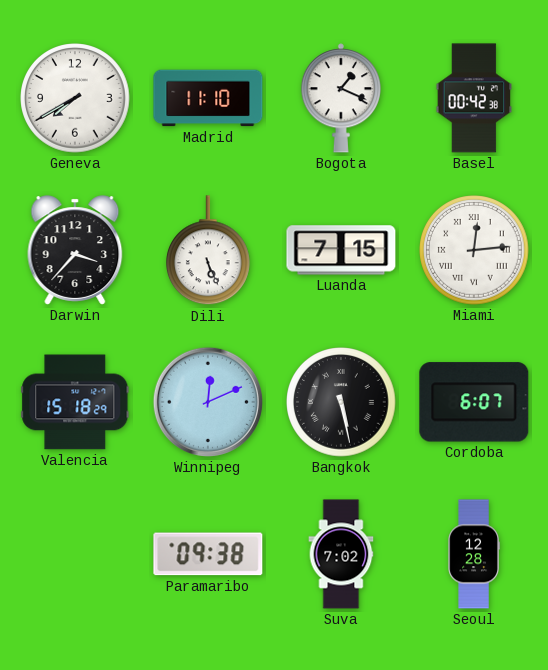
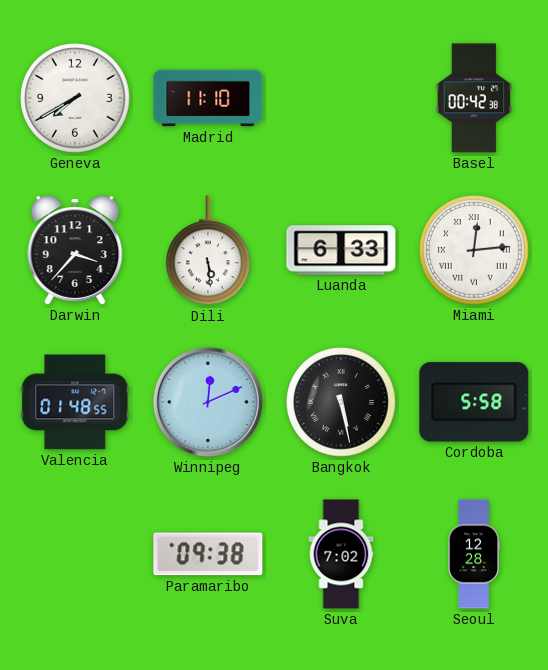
Bogota: 1:19 -> none (341, 98)
Dili: 5:26 -> 5:29 (209, 251)
Luanda: 7:15 -> 6:33 (341, 250)
Valencia: 15:18 -> 01:48 (75, 402)
Cordoba: 6:07 -> 5:58 (474, 402)
